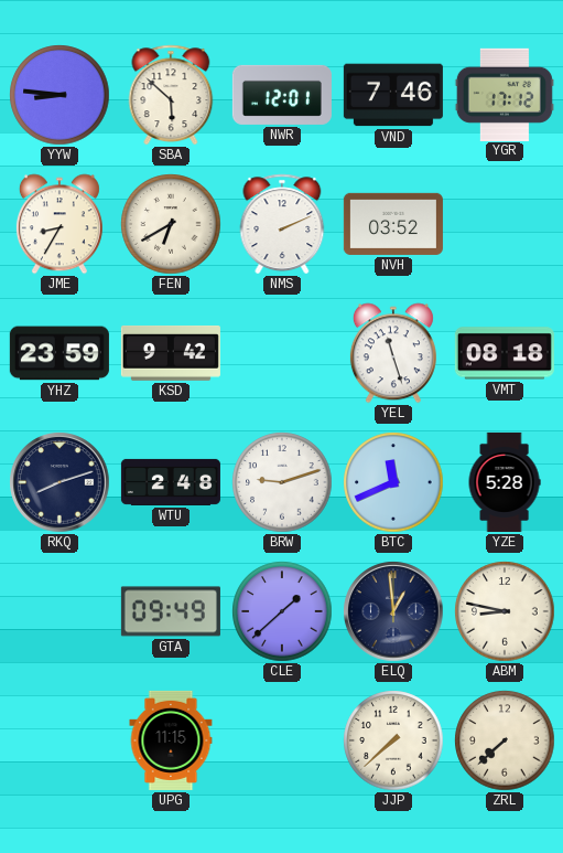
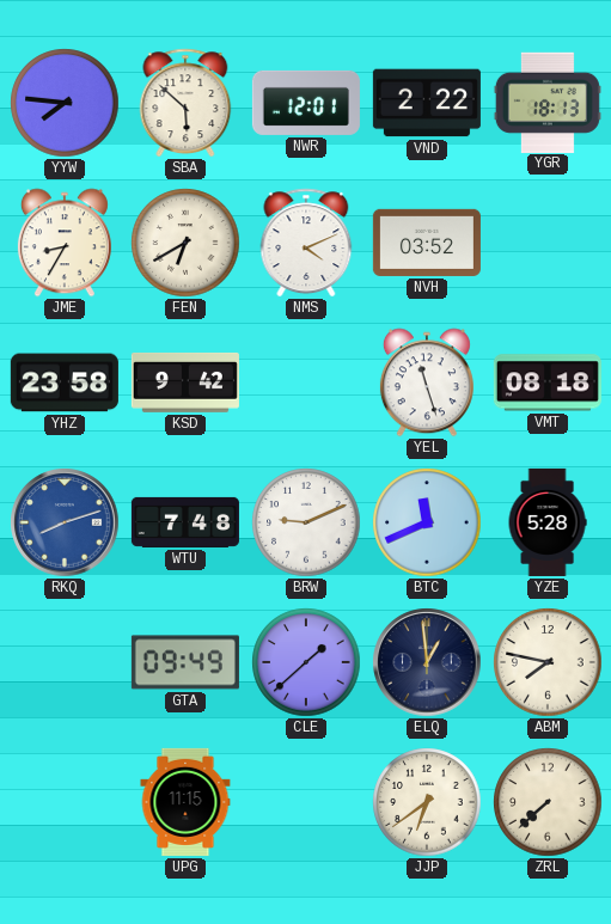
YYW: 8:46 -> 7:46 (65, 103)
VND: 7:46 -> 2:22 (427, 103)
YGR: 17:12 -> 18:13 (548, 102)
NMS: 2:11 -> 4:11 (306, 243)
YHZ: 23:59 -> 23:58 (65, 383)
RKQ dial: navy -> blue (65, 522)
WTU: 2:48 -> 7:48 (185, 522)
BRW: 9:12 -> 9:11 (306, 522)
ABM: 8:47 -> 7:47 (548, 662)
JJP: 7:38 -> 6:39 (427, 802)
